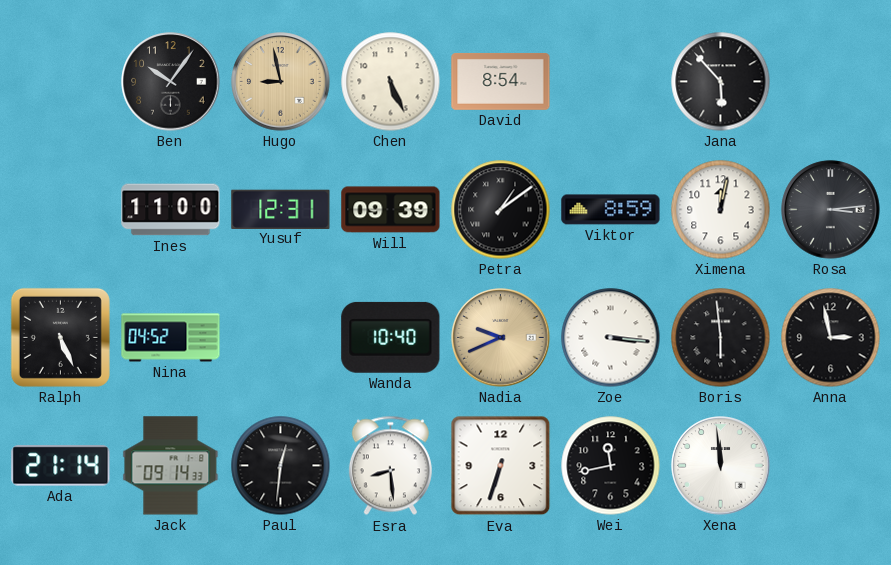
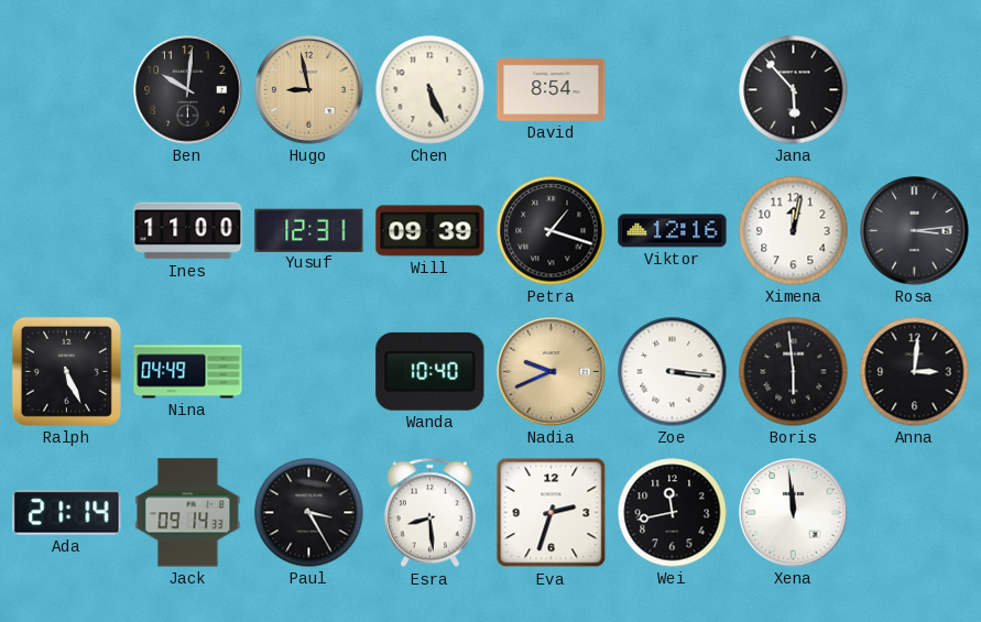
Ben: 10:06 -> 10:01 (188, 90)
Petra: 1:09 -> 1:18 (552, 231)
Viktor: 8:59 -> 12:16 (673, 231)
Nina: 04:52 -> 04:49 (188, 372)
Anna: 2:58 -> 3:01 (915, 372)
Paul: 12:31 -> 3:25 (309, 513)
Eva: 6:33 -> 2:33 (552, 513)
